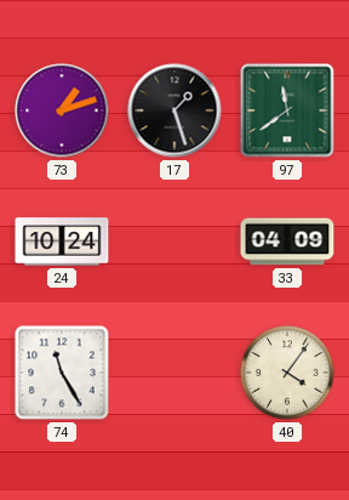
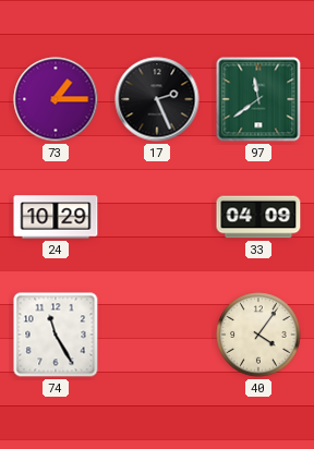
73: 1:12 -> 1:15 (56, 99)
17: 1:27 -> 2:26 (157, 99)
24: 10:24 -> 10:29 (56, 217)
